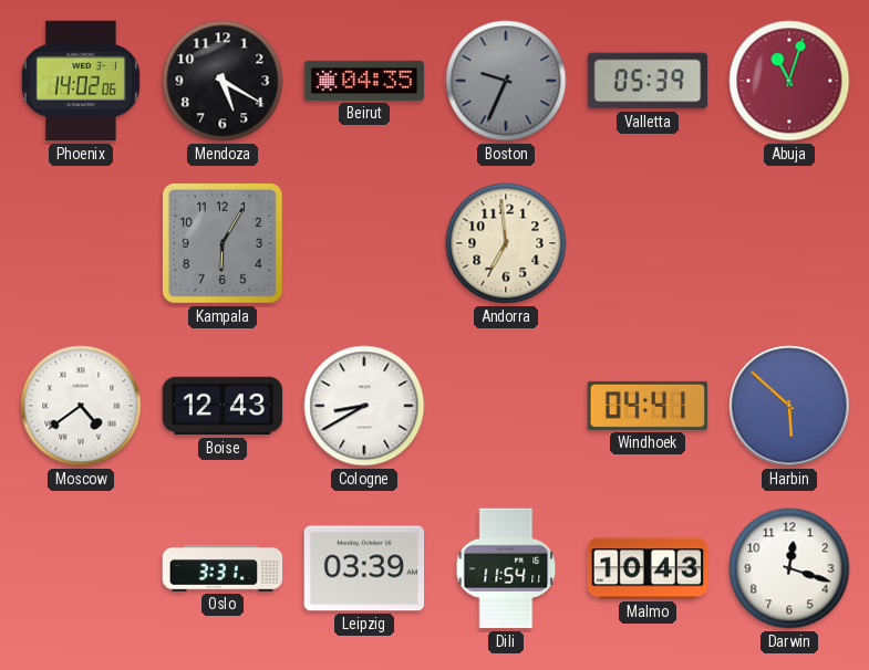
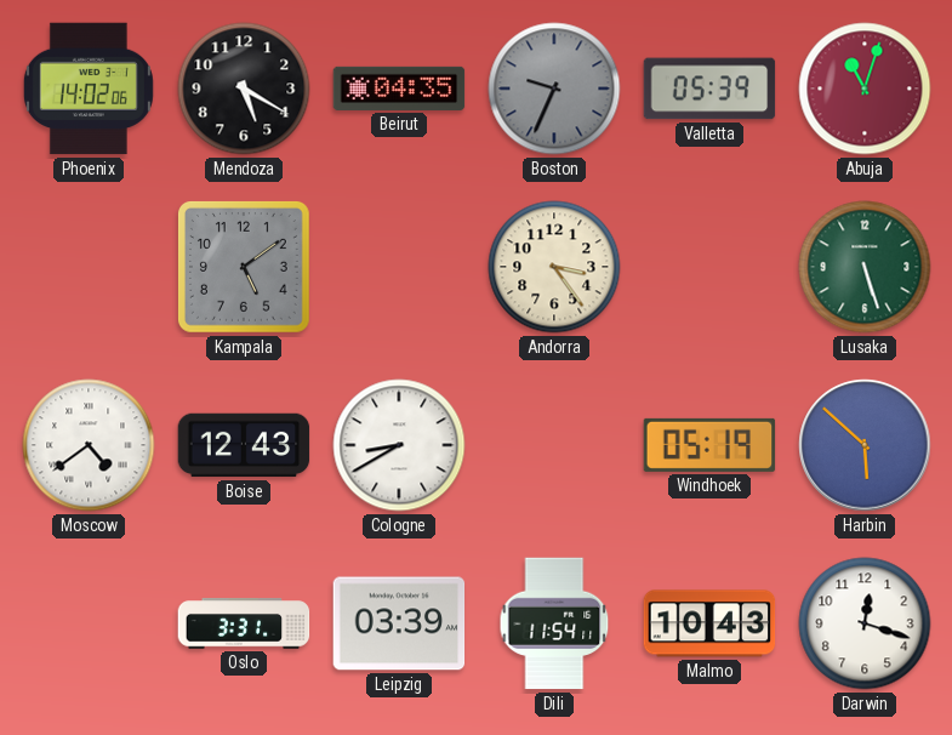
Kampala: 6:05 -> 5:09 (244, 267)
Andorra: 6:59 -> 3:24 (554, 267)
Lusaka: none -> 5:27 (865, 267)
Windhoek: 04:41 -> 05:19 (709, 445)
